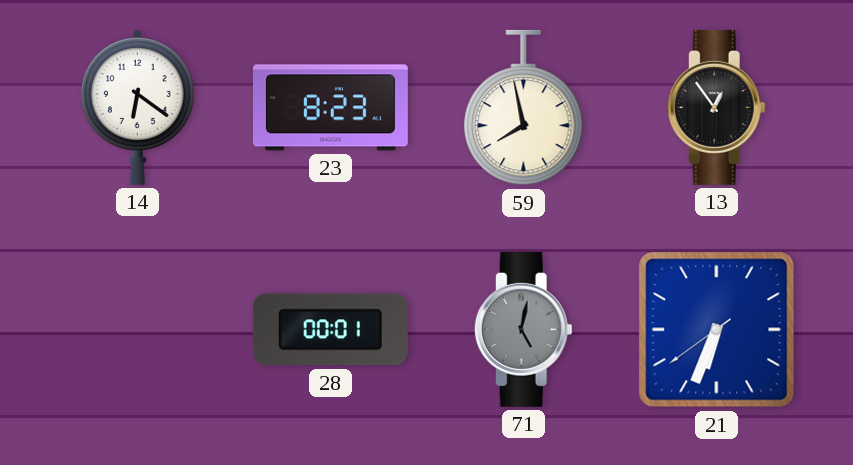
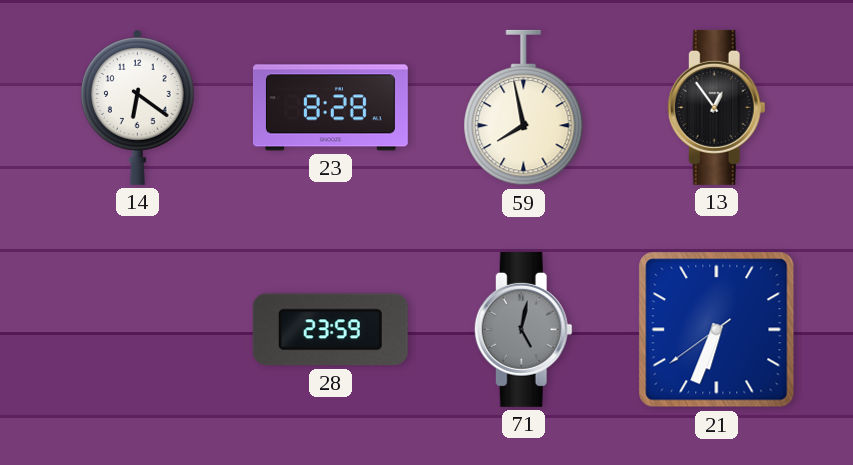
23: 8:23 -> 8:28 (330, 108)
28: 00:01 -> 23:59 (330, 330)
